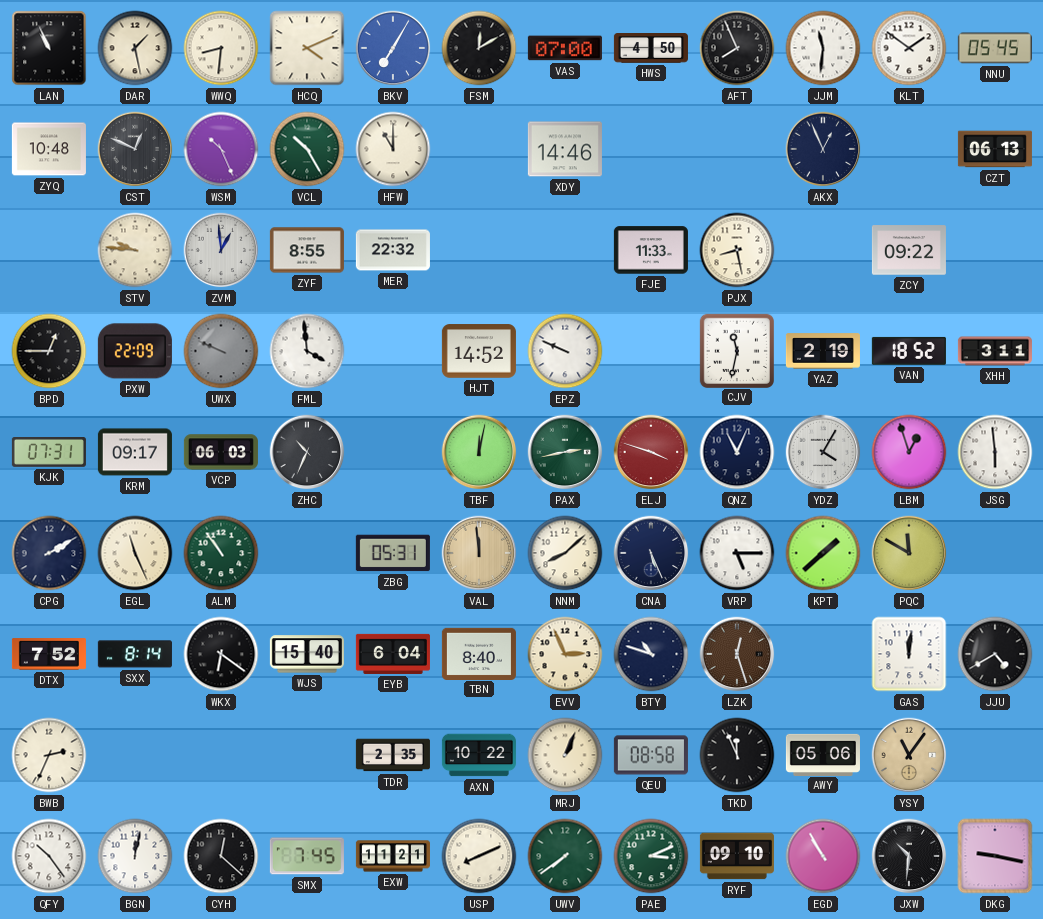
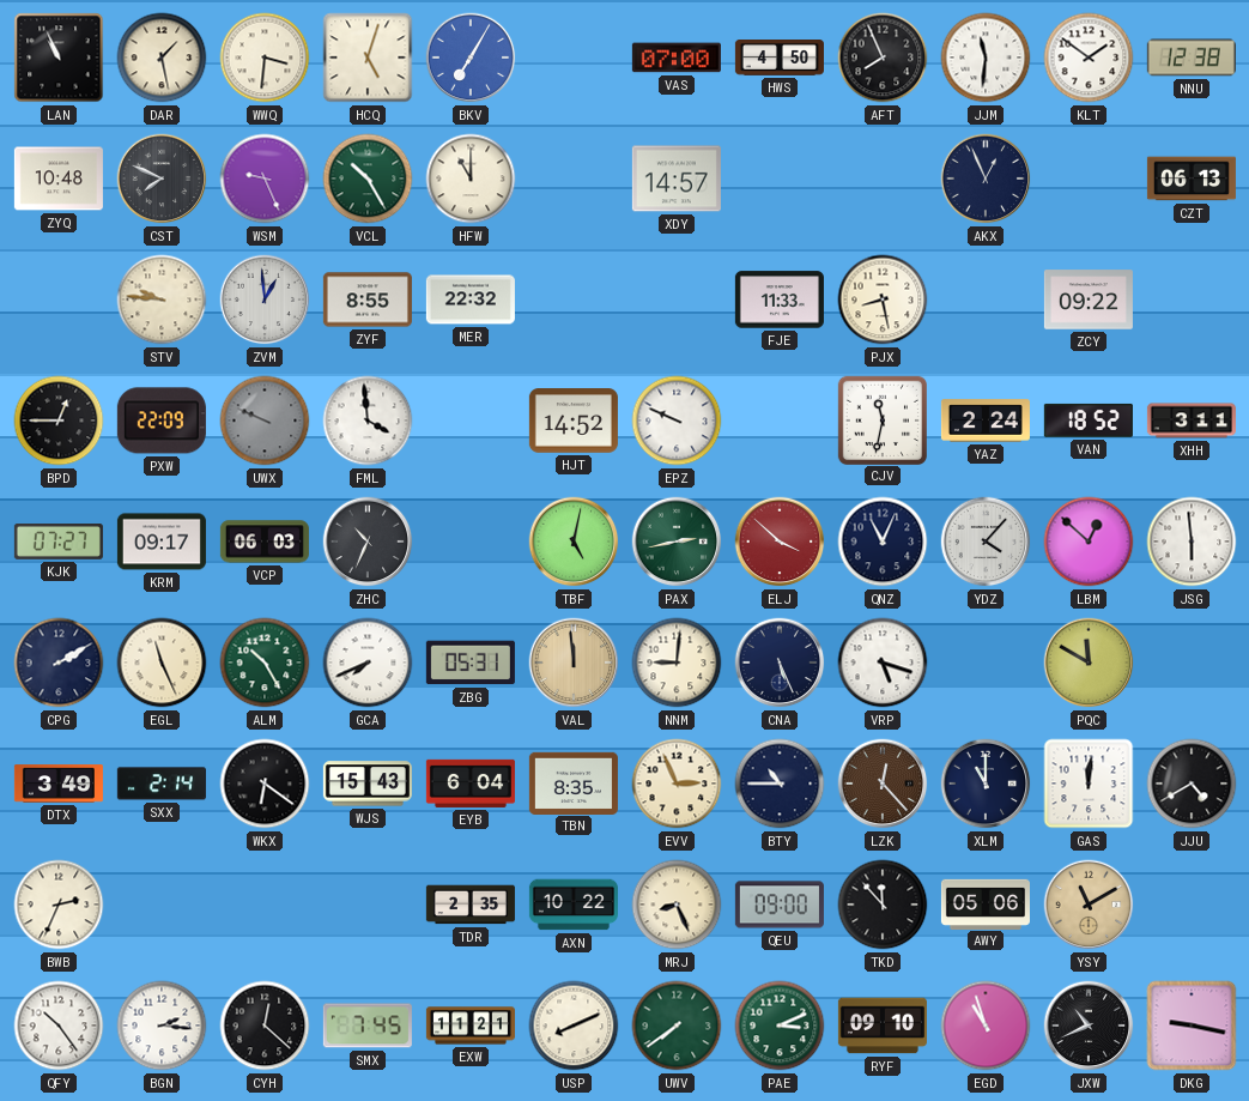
WWQ: 8:31 -> 3:31 (265, 58)
HCQ: 4:11 -> 5:03 (368, 58)
FSM: 12:10 -> none (479, 48)
NNU: 05:45 -> 12:38 (1192, 58)
CST: 12:49 -> 7:49 (162, 179)
WSM: 10:26 -> 9:26 (265, 179)
XDY: 14:46 -> 14:57 (677, 179)
YAZ: 2:19 -> 2:24 (986, 421)
KJK: 07:31 -> 07:27 (59, 543)
TBF: 12:02 -> 5:02 (574, 542)
ELJ: 3:48 -> 3:52 (780, 542)
YDZ: 4:05 -> 4:07 (986, 542)
LBM: 12:57 -> 12:52 (1089, 542)
ALM: 10:54 -> 10:25 (265, 663)
GCA: none -> 7:41 (368, 663)
NNM: 8:08 -> 9:01 (677, 663)
VRP: 5:15 -> 5:18 (883, 663)
KPT: 1:38 -> none (823, 553)
DTX: 7:52 -> 3:49 (59, 784)
SXX: 8:14 -> 2:14 (162, 784)
WJS: 15:40 -> 15:43 (368, 784)
TBN: 8:40 -> 8:35 (574, 782)
BTY: 10:48 -> 10:45 (780, 784)
LZK: 12:27 -> 12:23 (883, 784)
XLM: none -> 11:00 (986, 784)
MRJ: 1:04 -> 8:26 (677, 905)
QEU: 08:58 -> 09:00 (780, 905)
TKD: 11:56 -> 11:53 (883, 905)
YSY: 11:06 -> 11:10 (1089, 905)
BGN: 12:02 -> 2:16 (162, 1026)
EGD: 10:55 -> 10:57 (986, 1026)
JXW: 10:31 -> 10:41 (1089, 1026)
